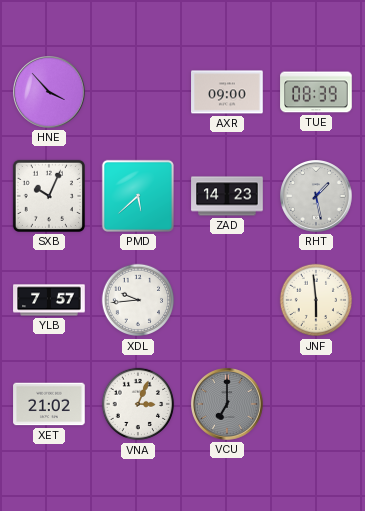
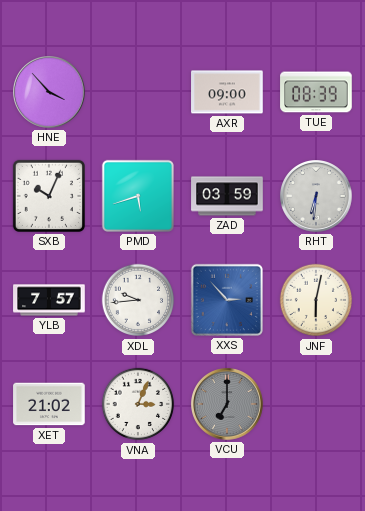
PMD: 5:38 -> 5:42 (138, 196)
ZAD: 14:23 -> 03:59 (227, 196)
RHT: 1:28 -> 6:31 (317, 197)
XXS: none -> 2:53 (227, 300)
JNF: 5:59 -> 6:02 (316, 300)
